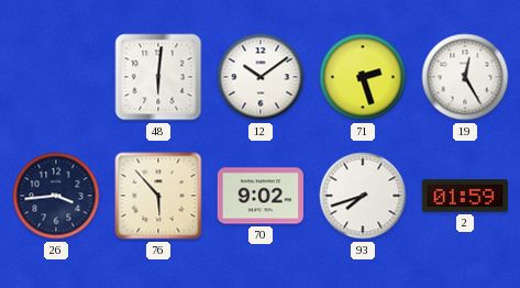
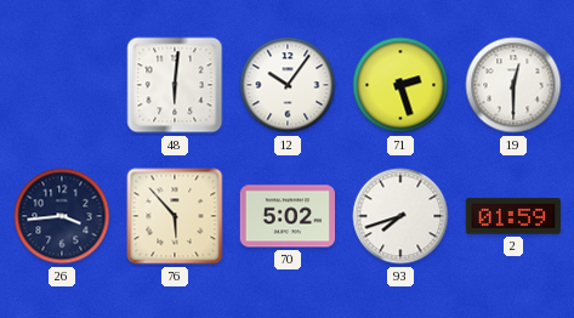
12: 10:09 -> 10:06 (288, 85)
19: 12:25 -> 12:30 (513, 85)
70: 9:02 -> 5:02 (286, 216)
